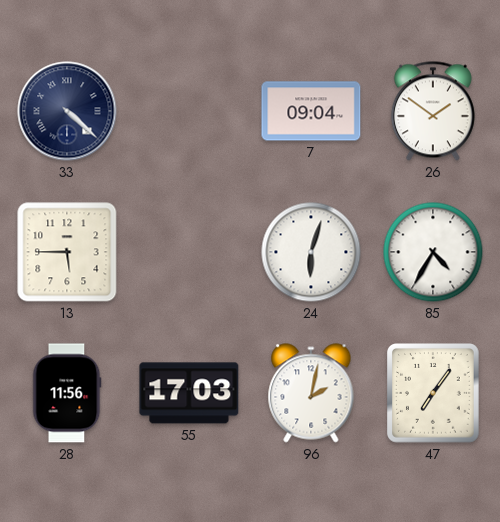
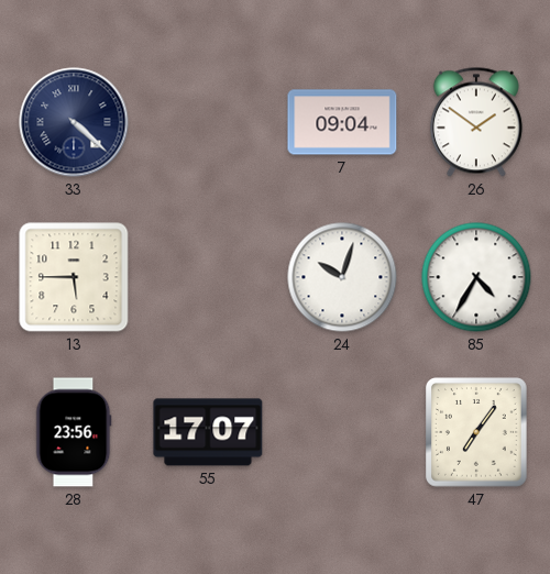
24: 6:03 -> 10:03 (342, 277)
28: 11:56 -> 23:56 (74, 432)
55: 17:03 -> 17:07 (208, 432)
96: 2:02 -> none (311, 393)
